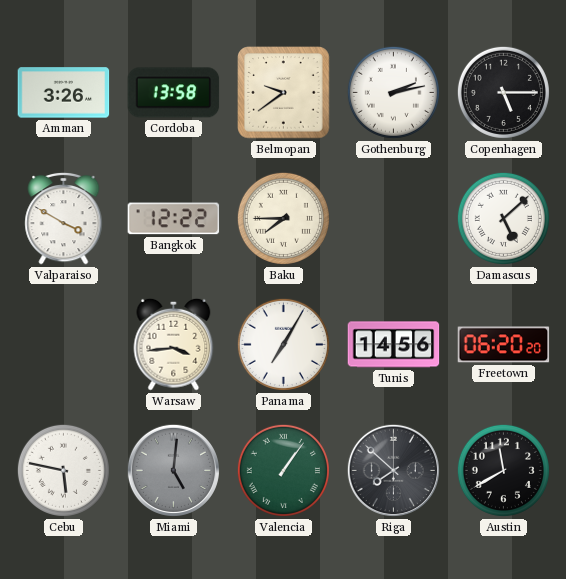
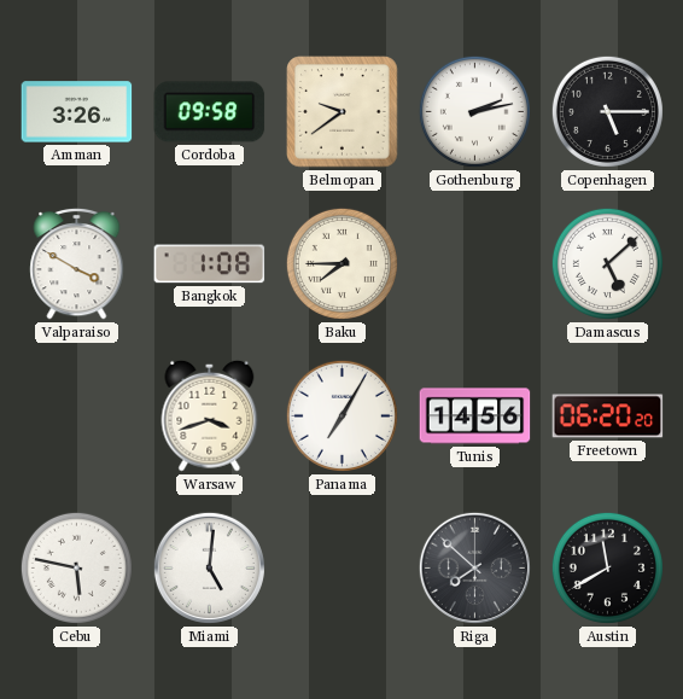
Cordoba: 13:58 -> 09:58 (210, 112)
Bangkok: 12:22 -> 1:08 (210, 264)
Warsaw: 3:44 -> 3:42 (210, 415)
Miami dial: grey -> white (209, 567)
Valencia: 1:06 -> none (283, 470)
